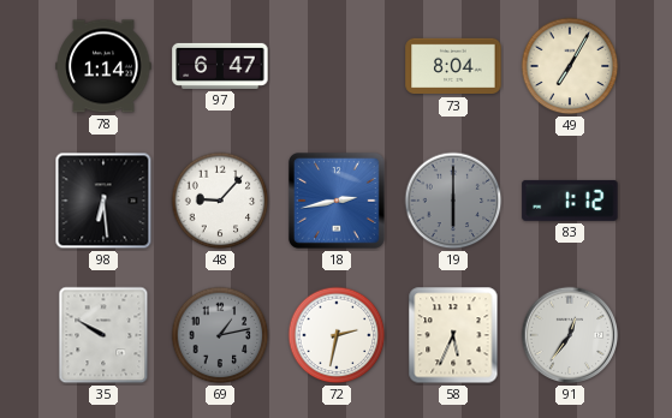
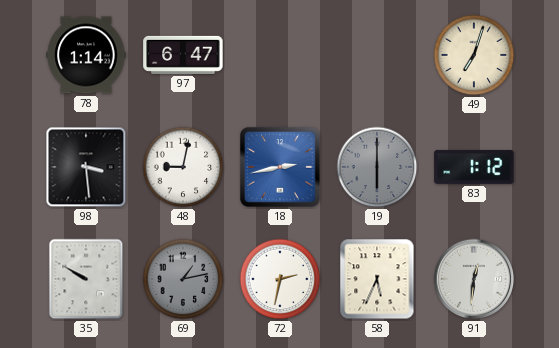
73: 8:04 -> none (453, 66)
49: 7:05 -> 7:03 (474, 55)
98: 6:29 -> 3:29 (86, 167)
48: 9:07 -> 9:02 (183, 167)
91: 12:36 -> 12:31 (474, 279)
